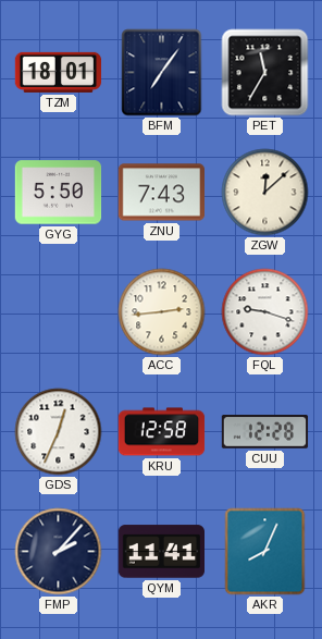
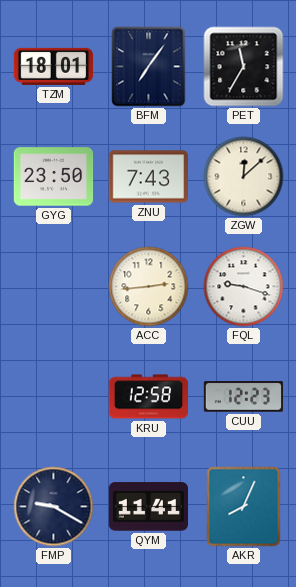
GYG: 5:50 -> 23:50 (54, 177)
GDS: 12:34 -> none (59, 432)
CUU: 12:28 -> 12:23 (244, 397)
FMP: 2:07 -> 9:20 (54, 507)
